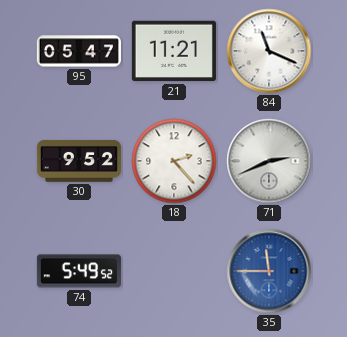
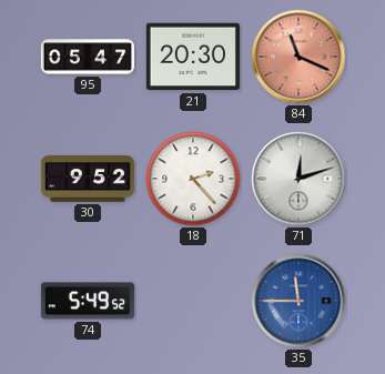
21: 11:21 -> 20:30 (193, 57)
84 dial: white -> salmon (298, 57)
71: 2:41 -> 12:12 (298, 179)
